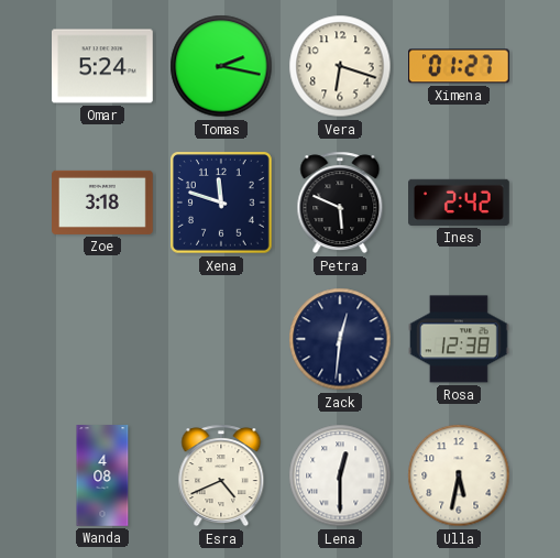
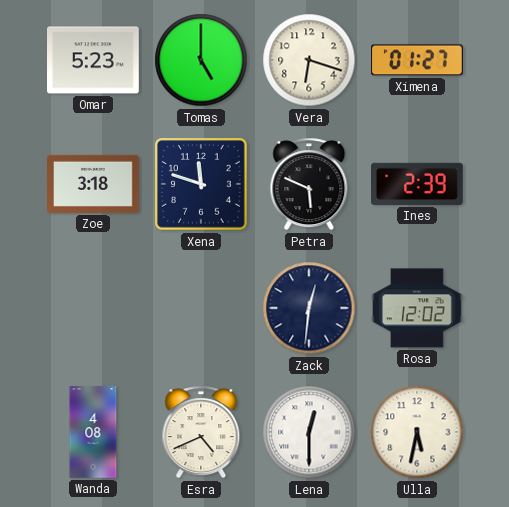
Omar: 5:24 -> 5:23 (94, 60)
Tomas: 2:17 -> 5:00 (201, 60)
Ines: 2:42 -> 2:39 (418, 184)
Rosa: 12:38 -> 12:02 (418, 308)
